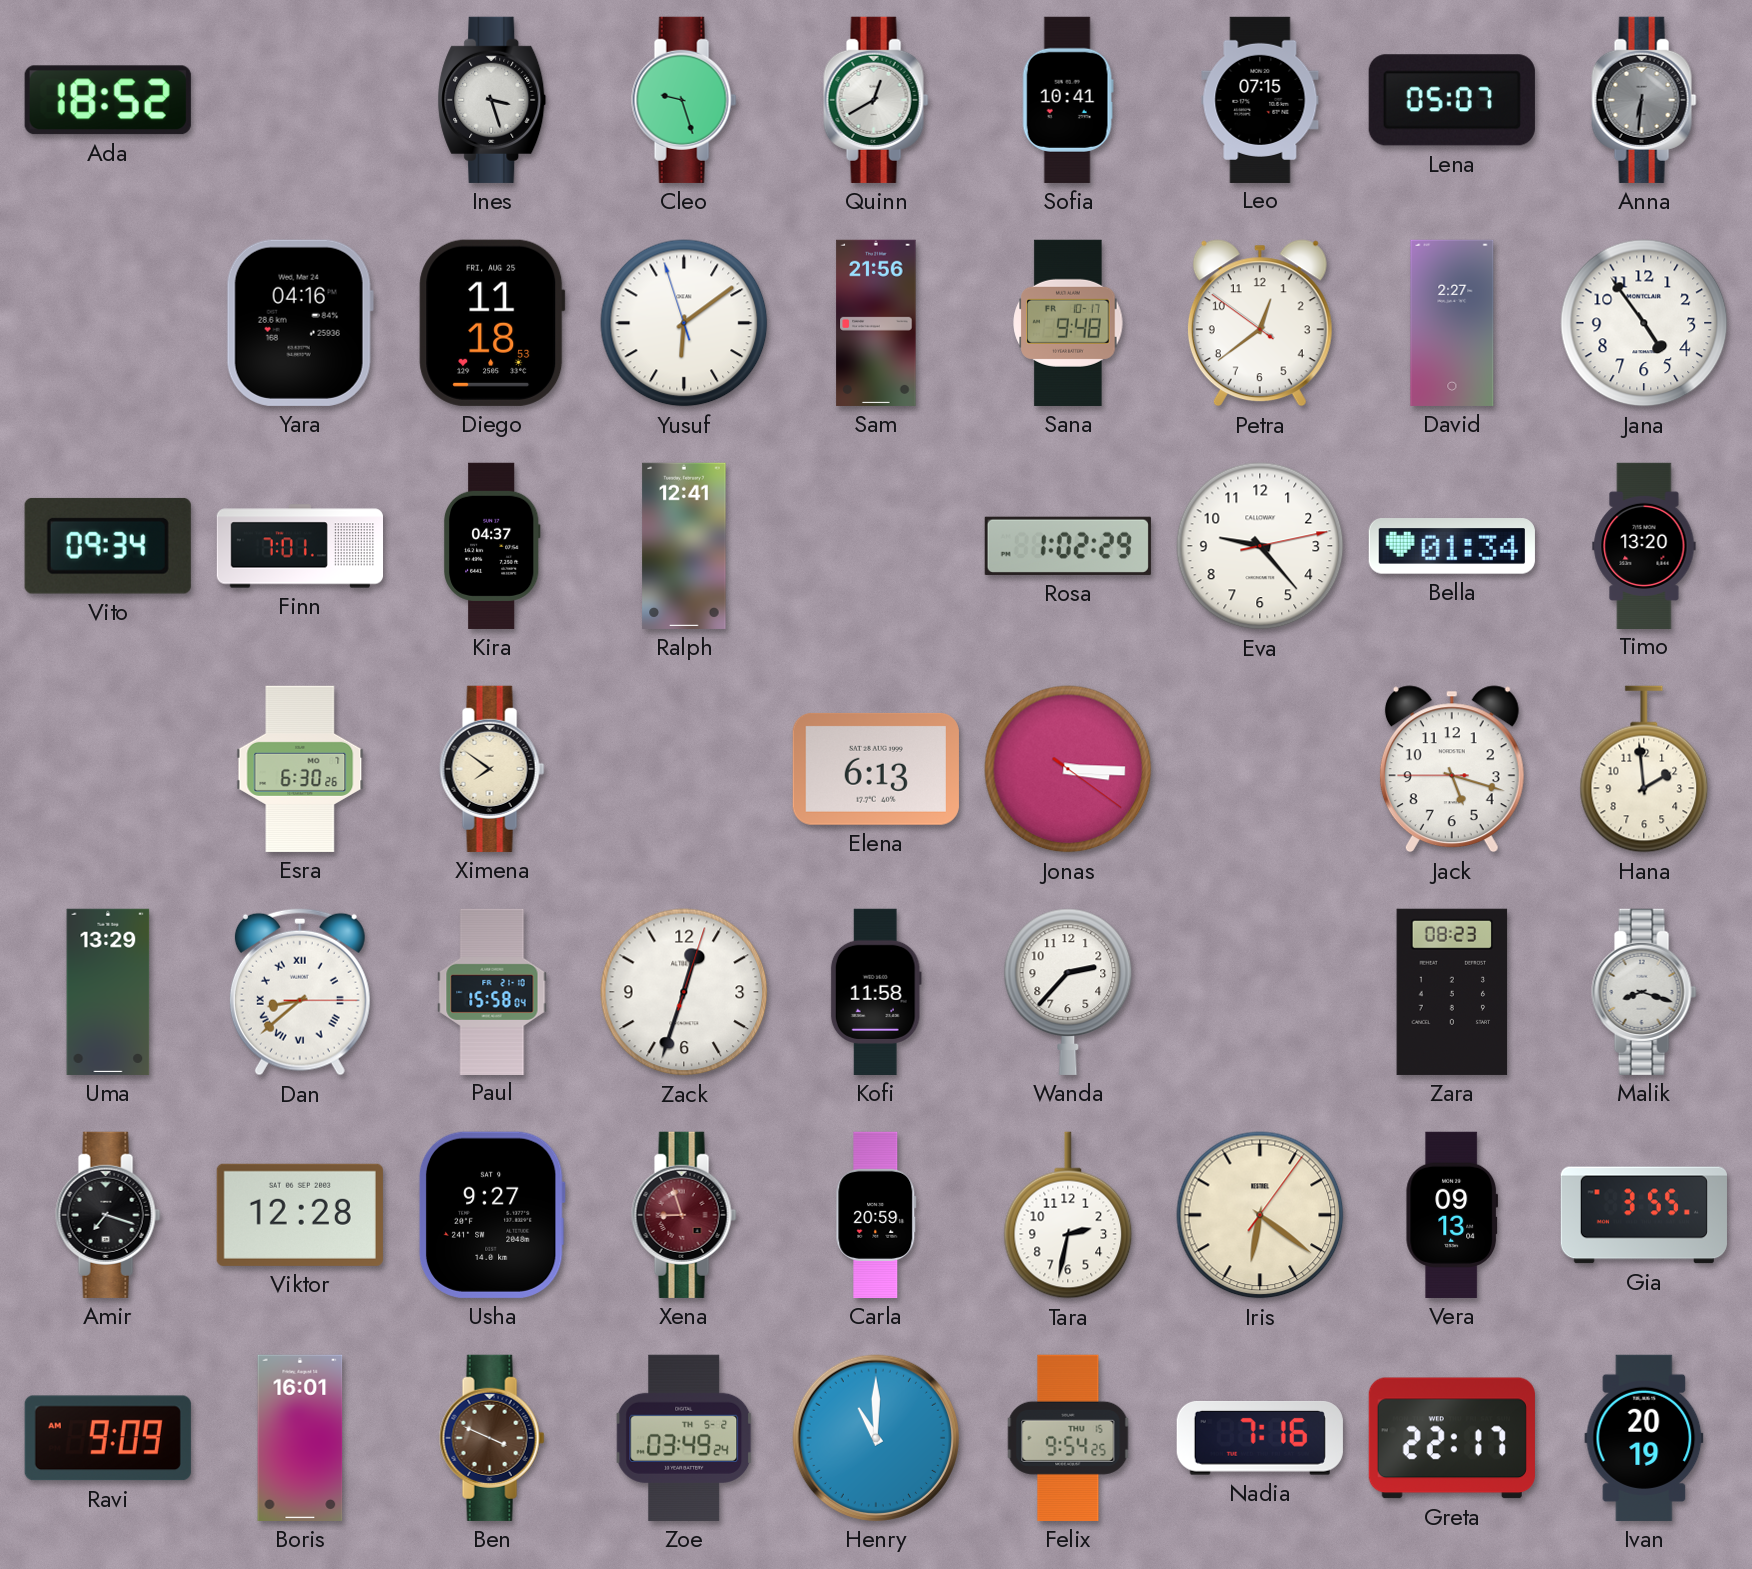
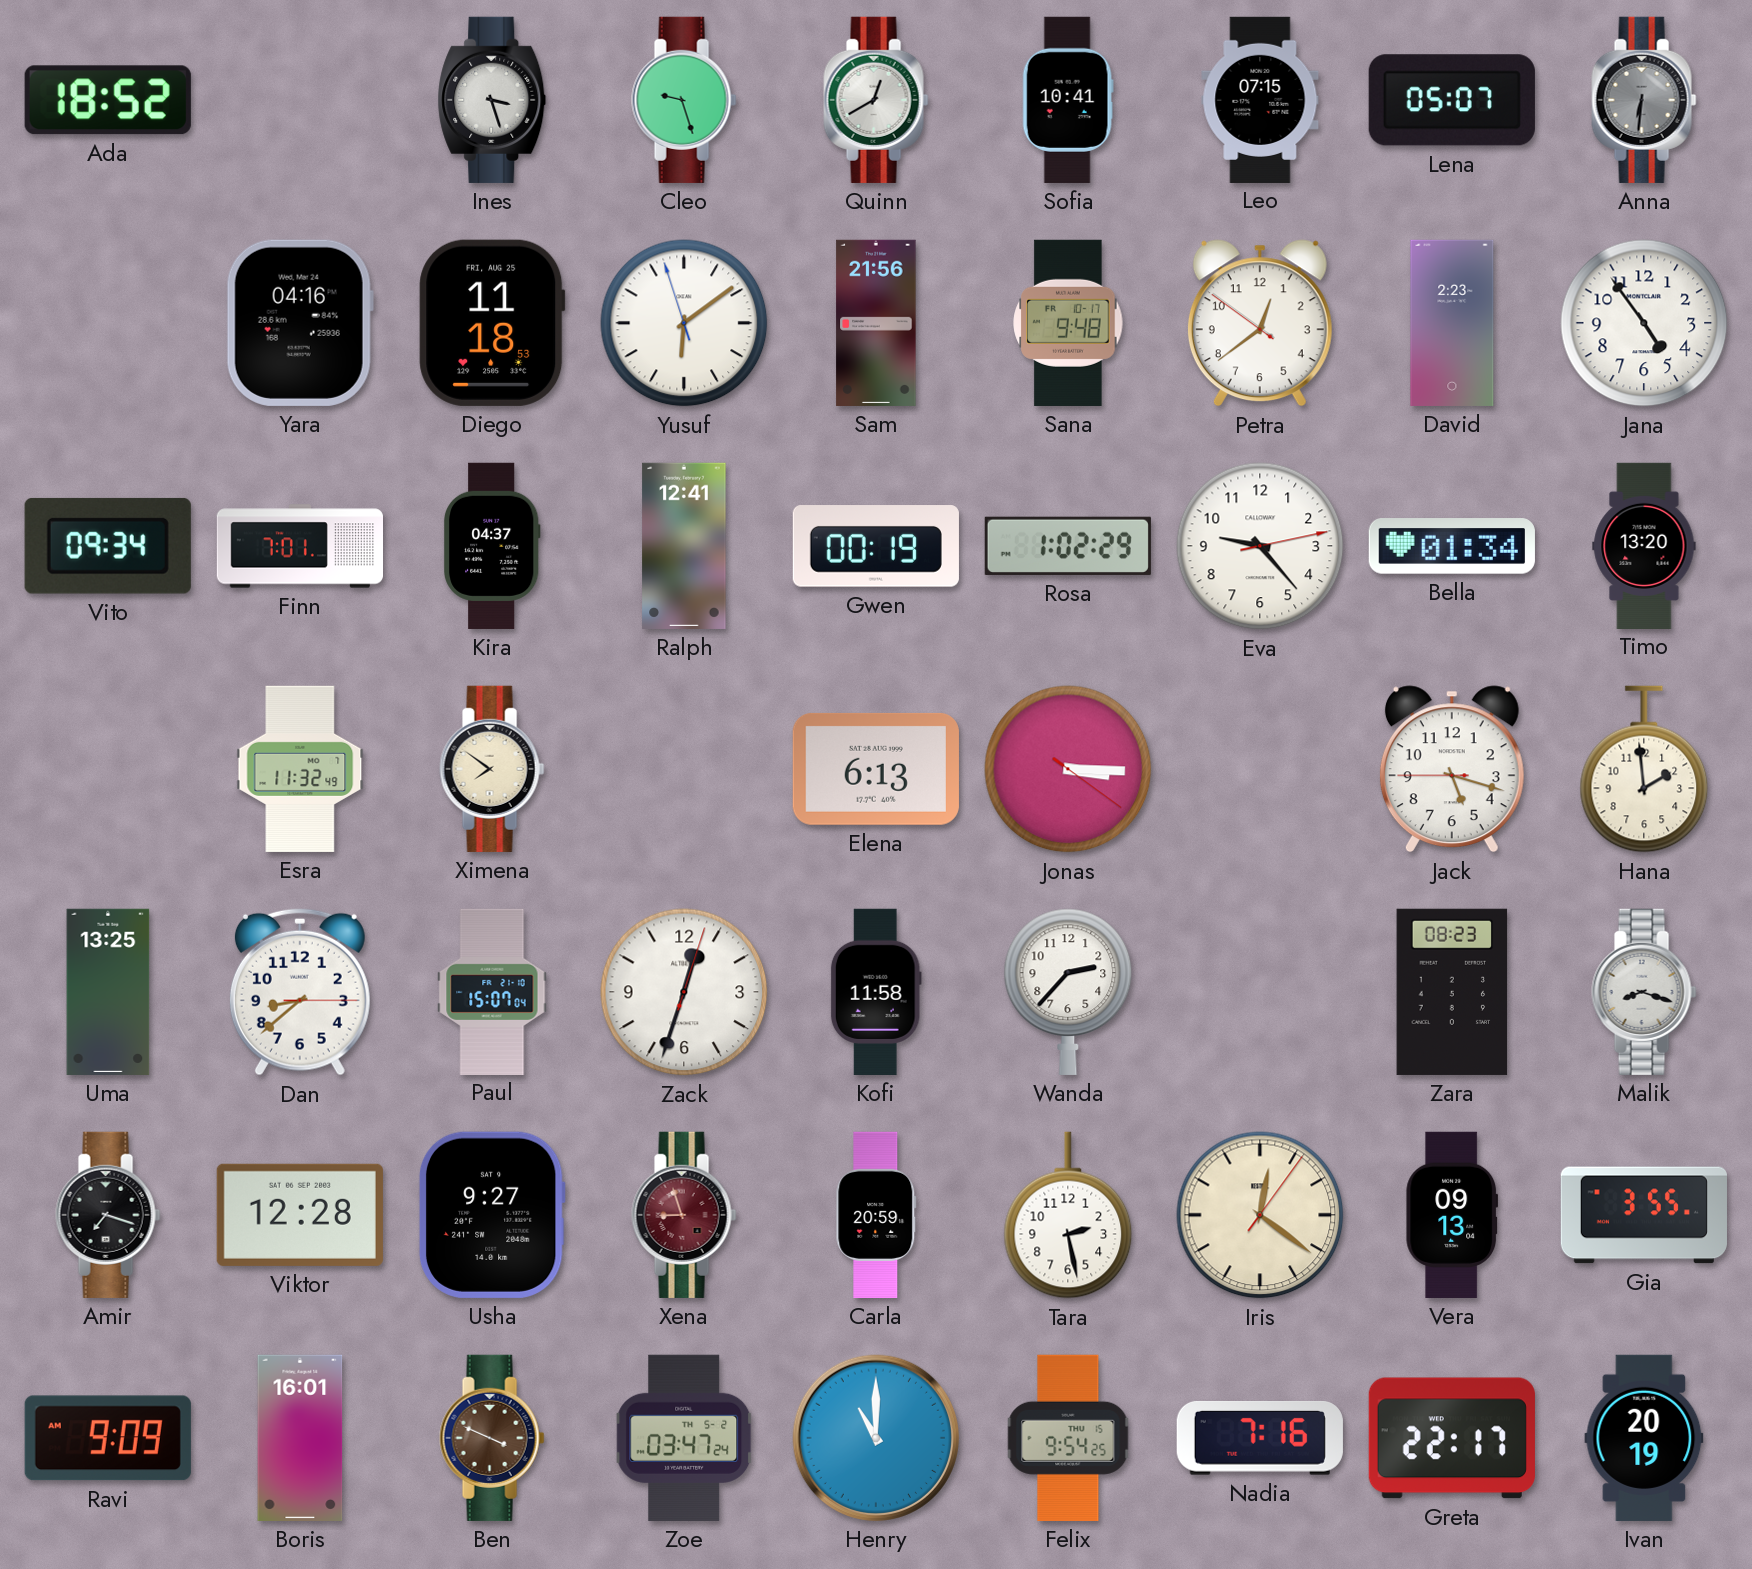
David: 2:27 -> 2:23 (1452, 323)
Gwen: none -> 00:19 (876, 546)
Esra: 6:30 -> 11:32 (300, 769)
Uma: 13:29 -> 13:25 (108, 992)
Dan numerals: Roman -> Arabic (300, 992)
Paul: 15:58 -> 15:07 (492, 991)
Tara: 2:32 -> 2:28 (1068, 1215)
Iris: 6:21 -> 12:21 (1260, 1215)
Zoe: 03:49 -> 03:47 (684, 1438)
